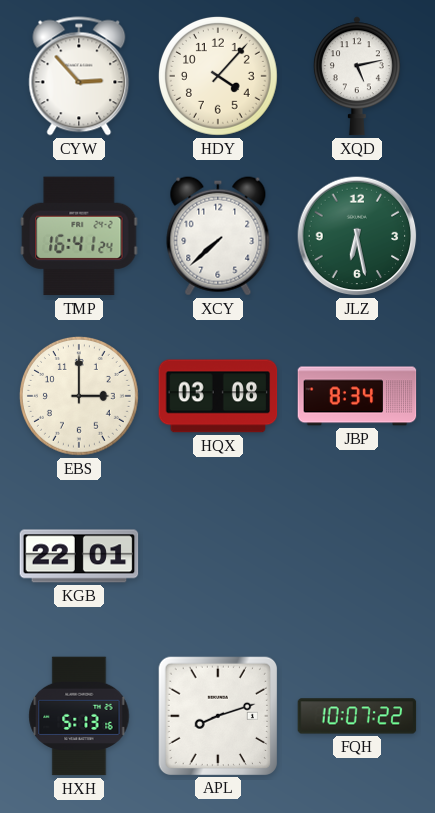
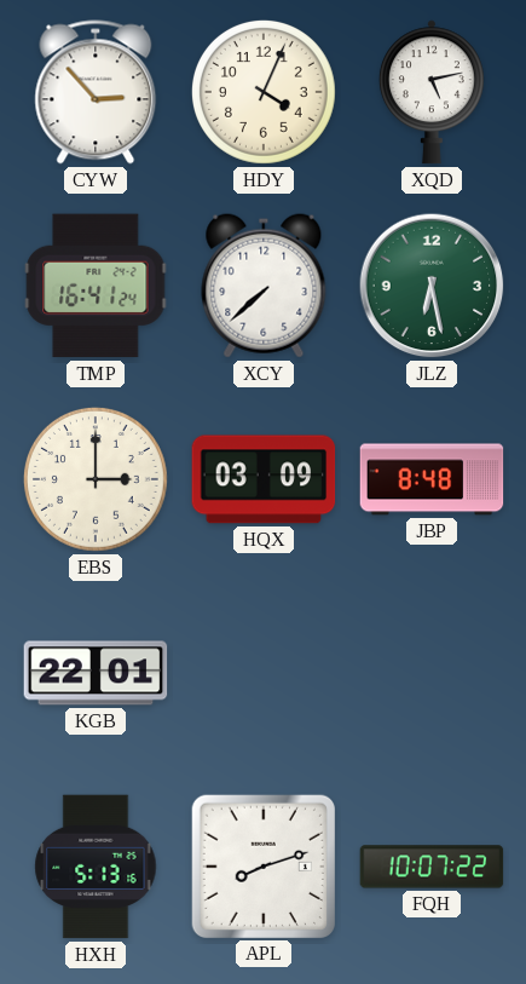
HDY: 4:07 -> 4:04 (264, 92)
HQX: 03:08 -> 03:09 (264, 479)
JBP: 8:34 -> 8:48 (432, 479)
